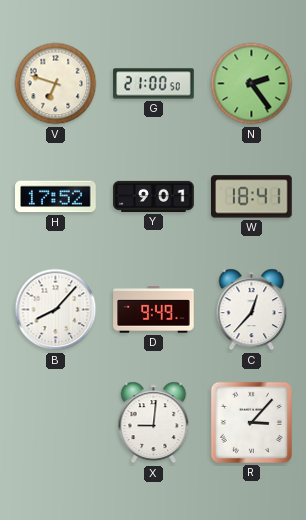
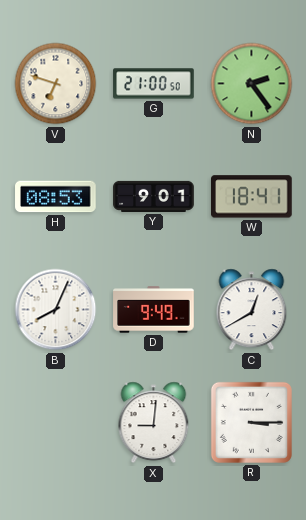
H: 17:52 -> 08:53 (56, 197)
B: 8:07 -> 8:04 (56, 310)
C: 12:37 -> 12:40 (252, 310)
R: 3:07 -> 3:15 (251, 422)
